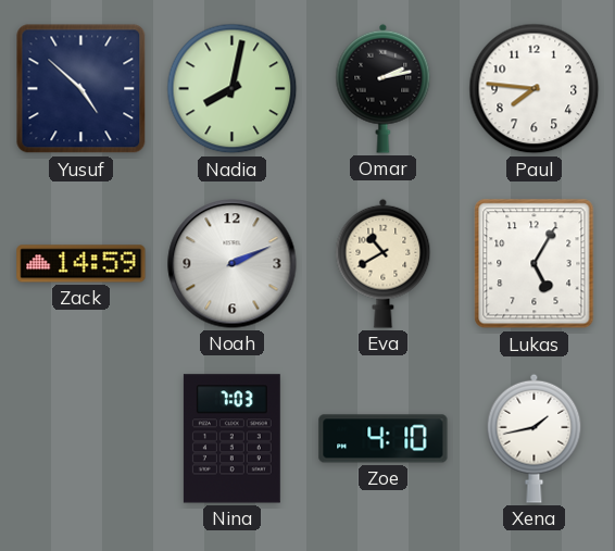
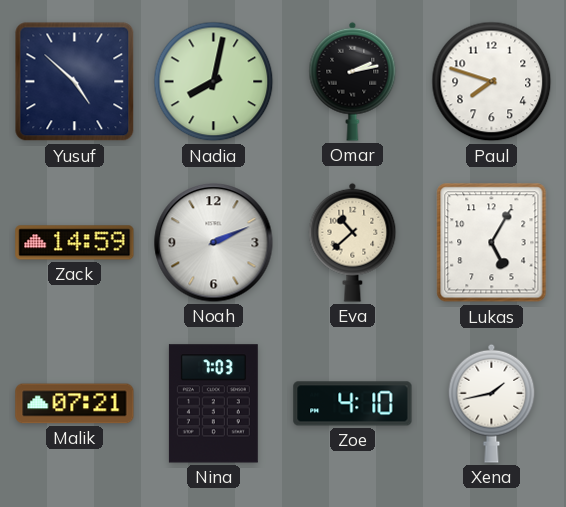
Paul: 7:46 -> 7:48 (492, 82)
Eva: 10:40 -> 10:38 (353, 242)
Malik: none -> 07:21 (75, 404)
